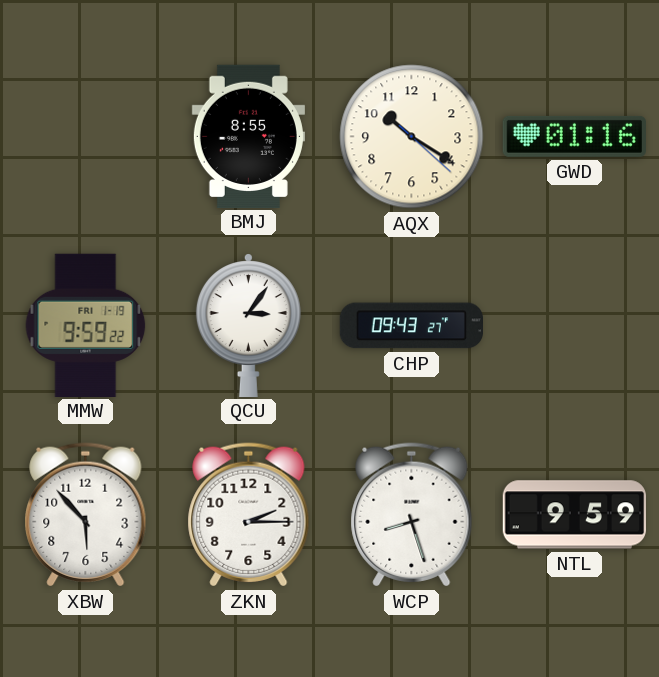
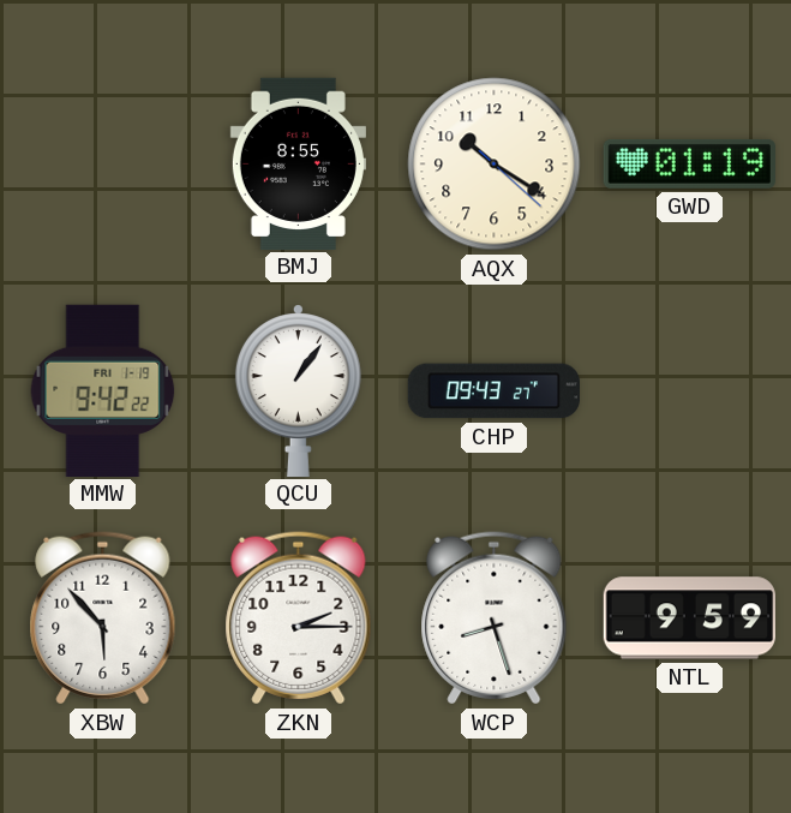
GWD: 01:16 -> 01:19 (689, 163)
MMW: 9:59 -> 9:42 (103, 390)
QCU: 3:06 -> 1:06 (298, 390)
